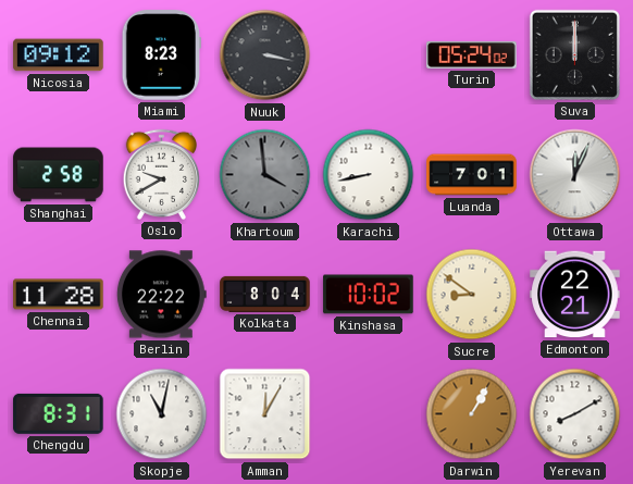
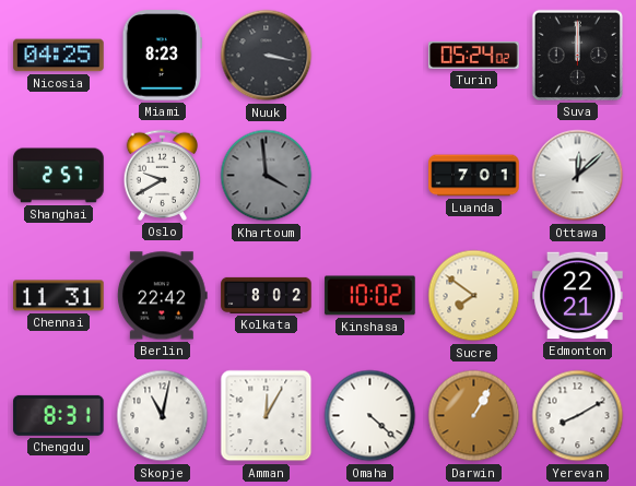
Nicosia: 09:12 -> 04:25 (59, 56)
Shanghai: 2:58 -> 2:57 (59, 176)
Karachi: 8:43 -> none (369, 175)
Ottawa: 12:04 -> 12:08 (578, 176)
Chennai: 11:28 -> 11:31 (59, 296)
Berlin: 22:22 -> 22:42 (162, 296)
Kolkata: 8:04 -> 8:02 (267, 295)
Sucre: 8:51 -> 7:51 (474, 296)
Omaha: none -> 4:22 (370, 416)
